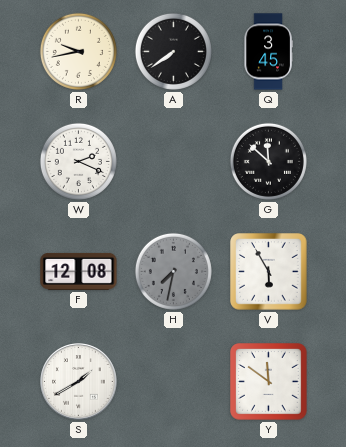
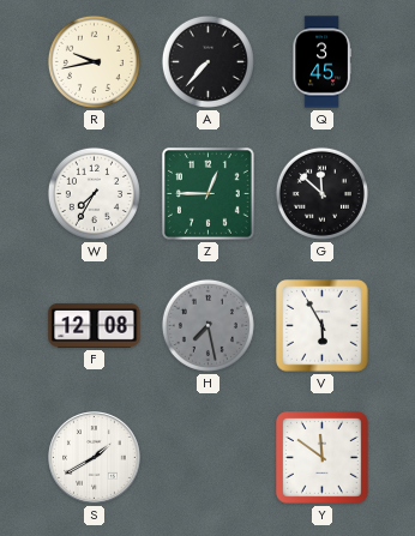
A: 7:39 -> 7:37 (207, 61)
W: 2:19 -> 7:35 (94, 193)
Z: none -> 12:45 (207, 193)
H: 7:32 -> 7:28 (207, 325)
